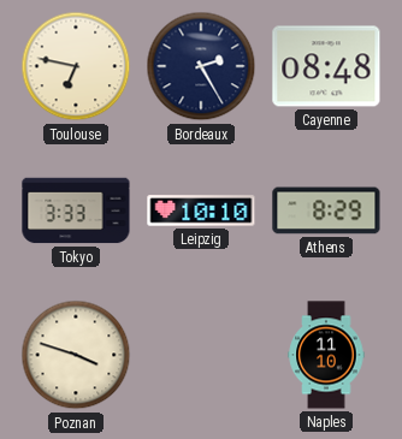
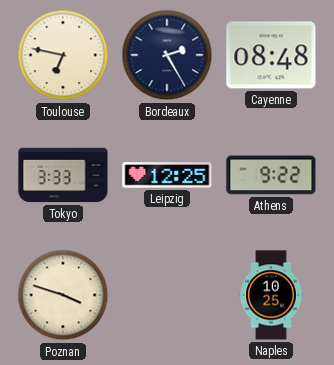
Leipzig: 10:10 -> 12:25 (167, 175)
Athens: 8:29 -> 9:22 (271, 175)
Naples: 11:10 -> 10:25 (271, 295)
